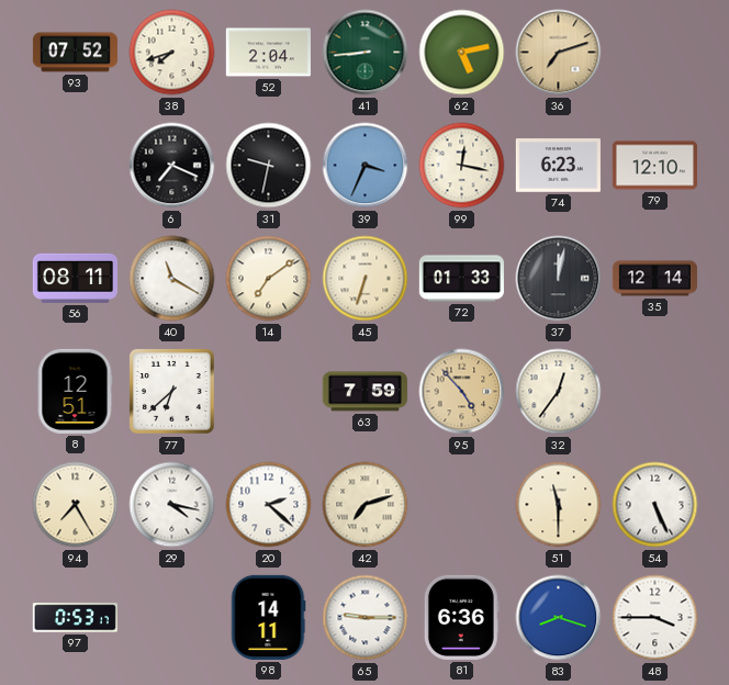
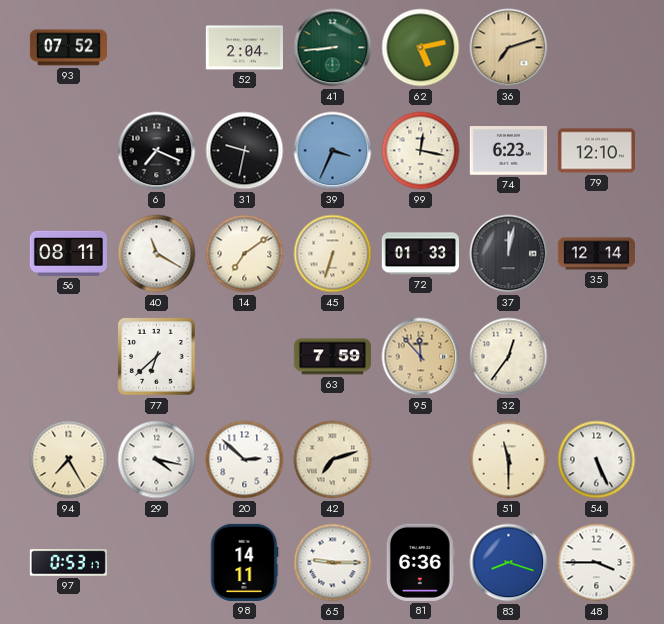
38: 7:42 -> none (172, 53)
8: 12:51 -> none (75, 391)
95: 4:53 -> 11:53 (421, 357)
20: 2:22 -> 2:52 (245, 460)
